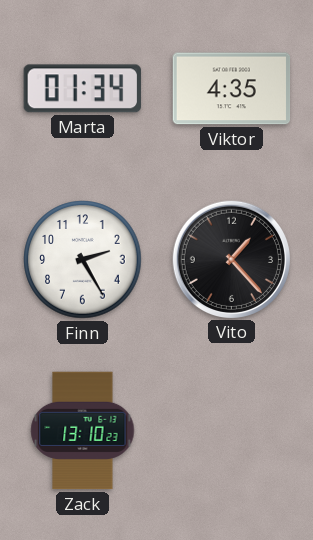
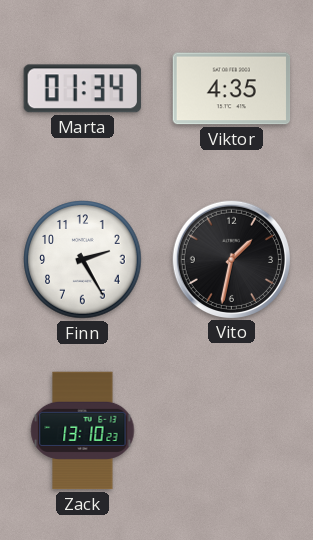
Vito: 1:23 -> 1:32 (231, 259)
